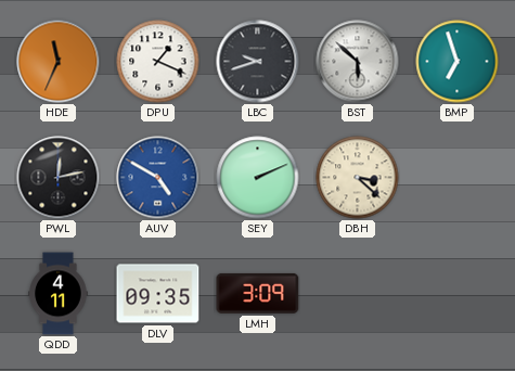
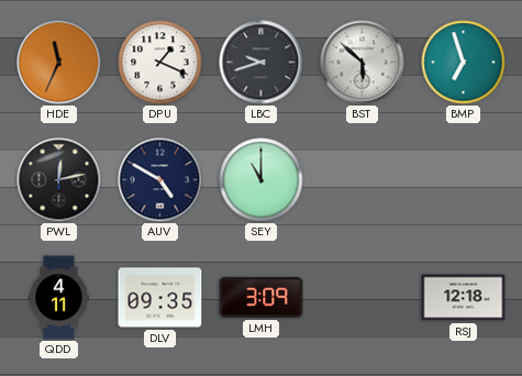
AUV dial: blue -> navy (160, 180)
SEY: 2:11 -> 11:00 (262, 180)
DBH: 3:22 -> none (358, 178)
RSJ: none -> 12:18 (464, 298)
